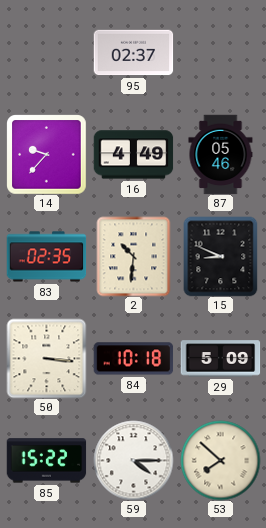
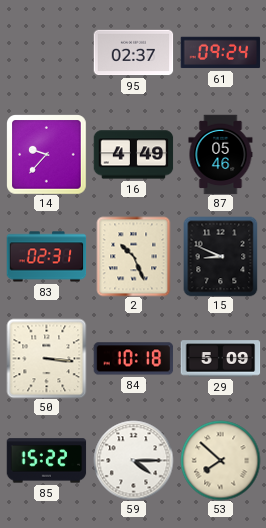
61: none -> 09:24 (220, 53)
83: 02:35 -> 02:31 (46, 257)
2: 10:31 -> 10:26 (134, 256)
